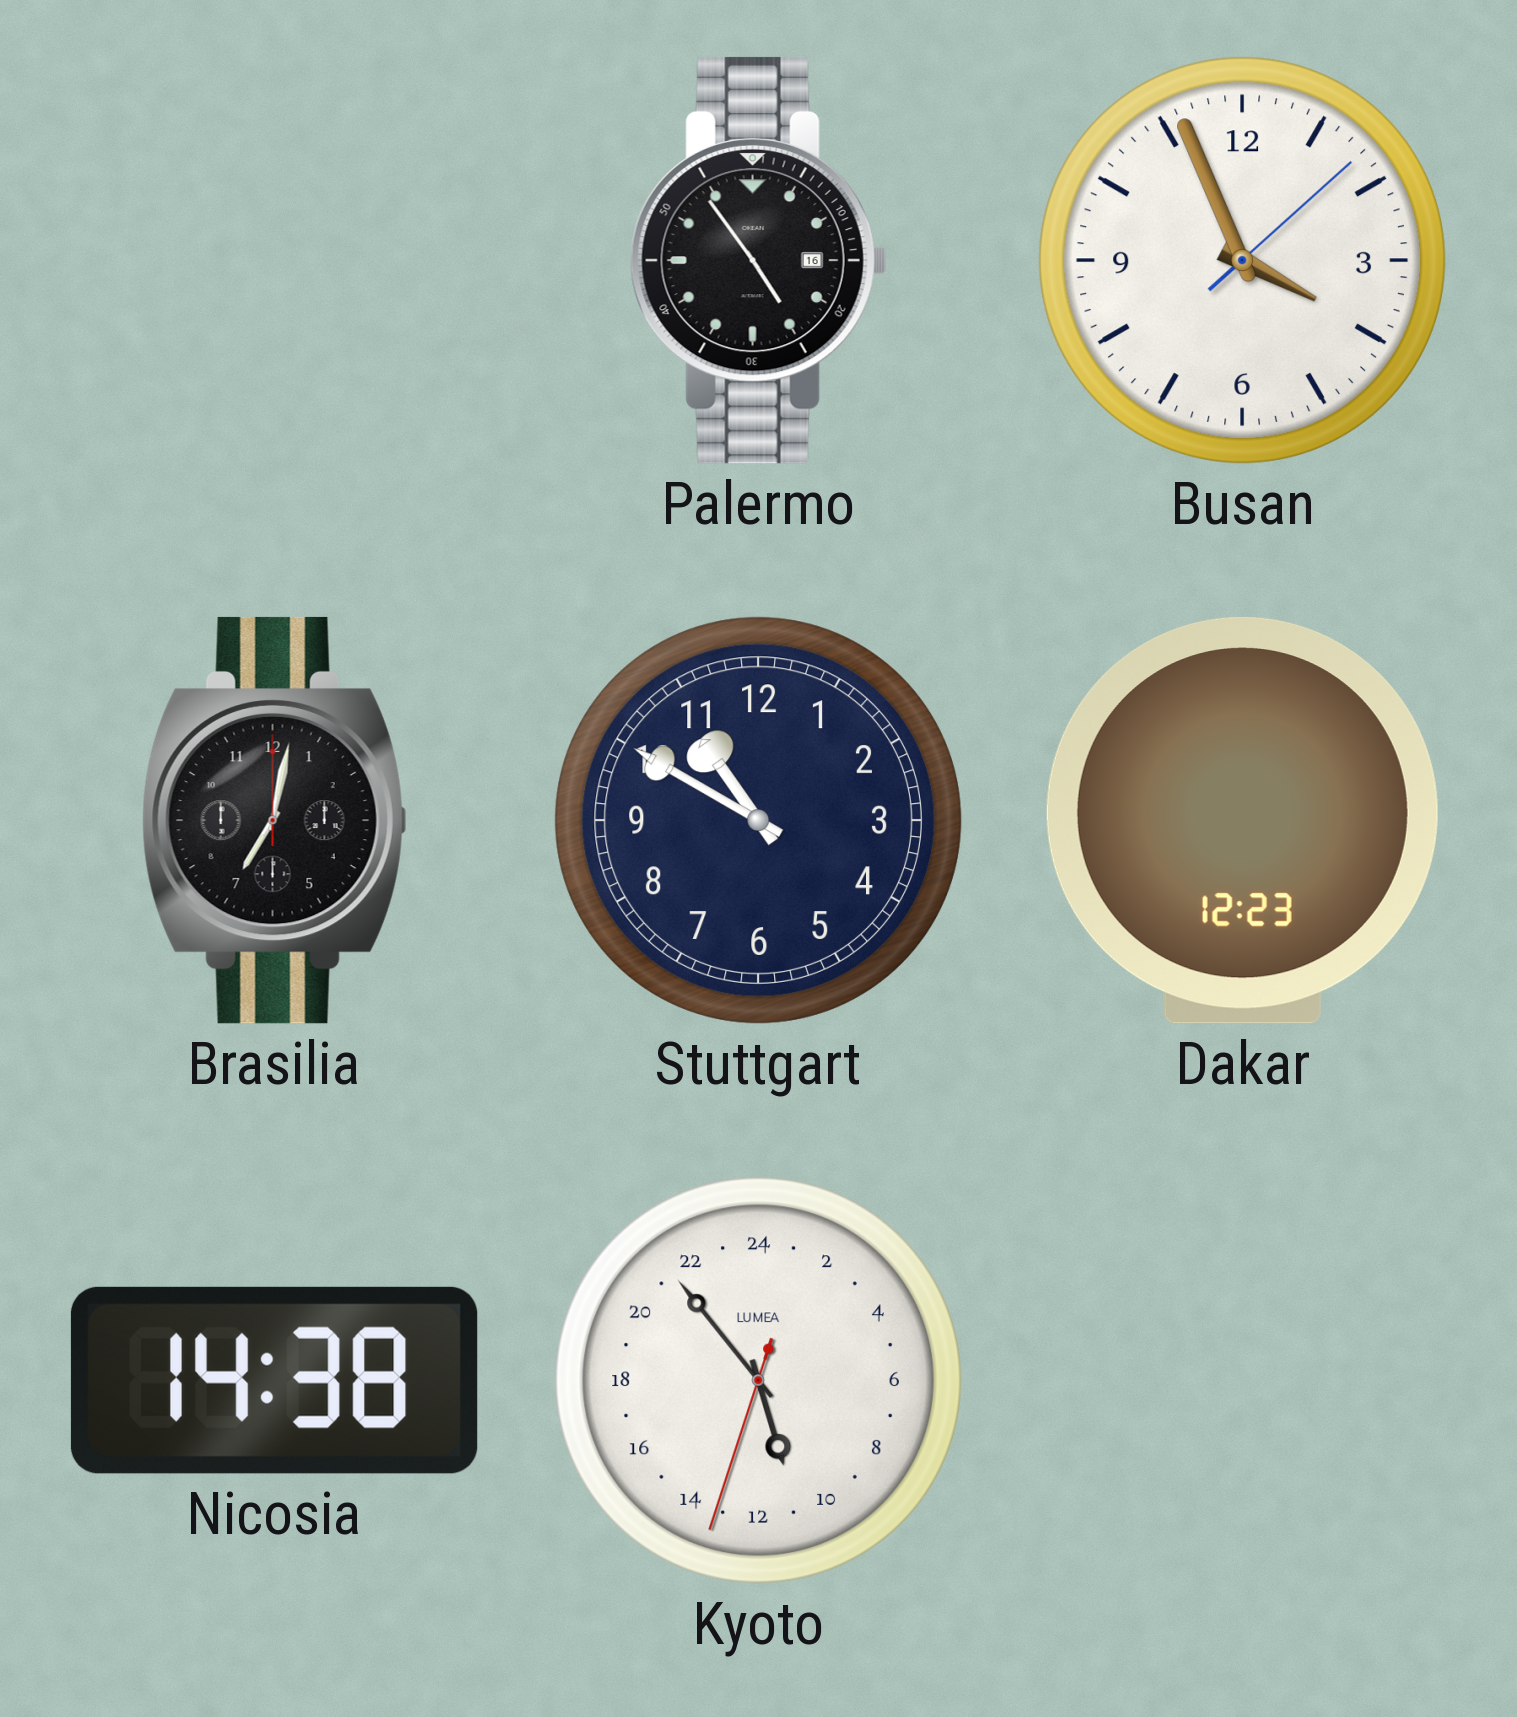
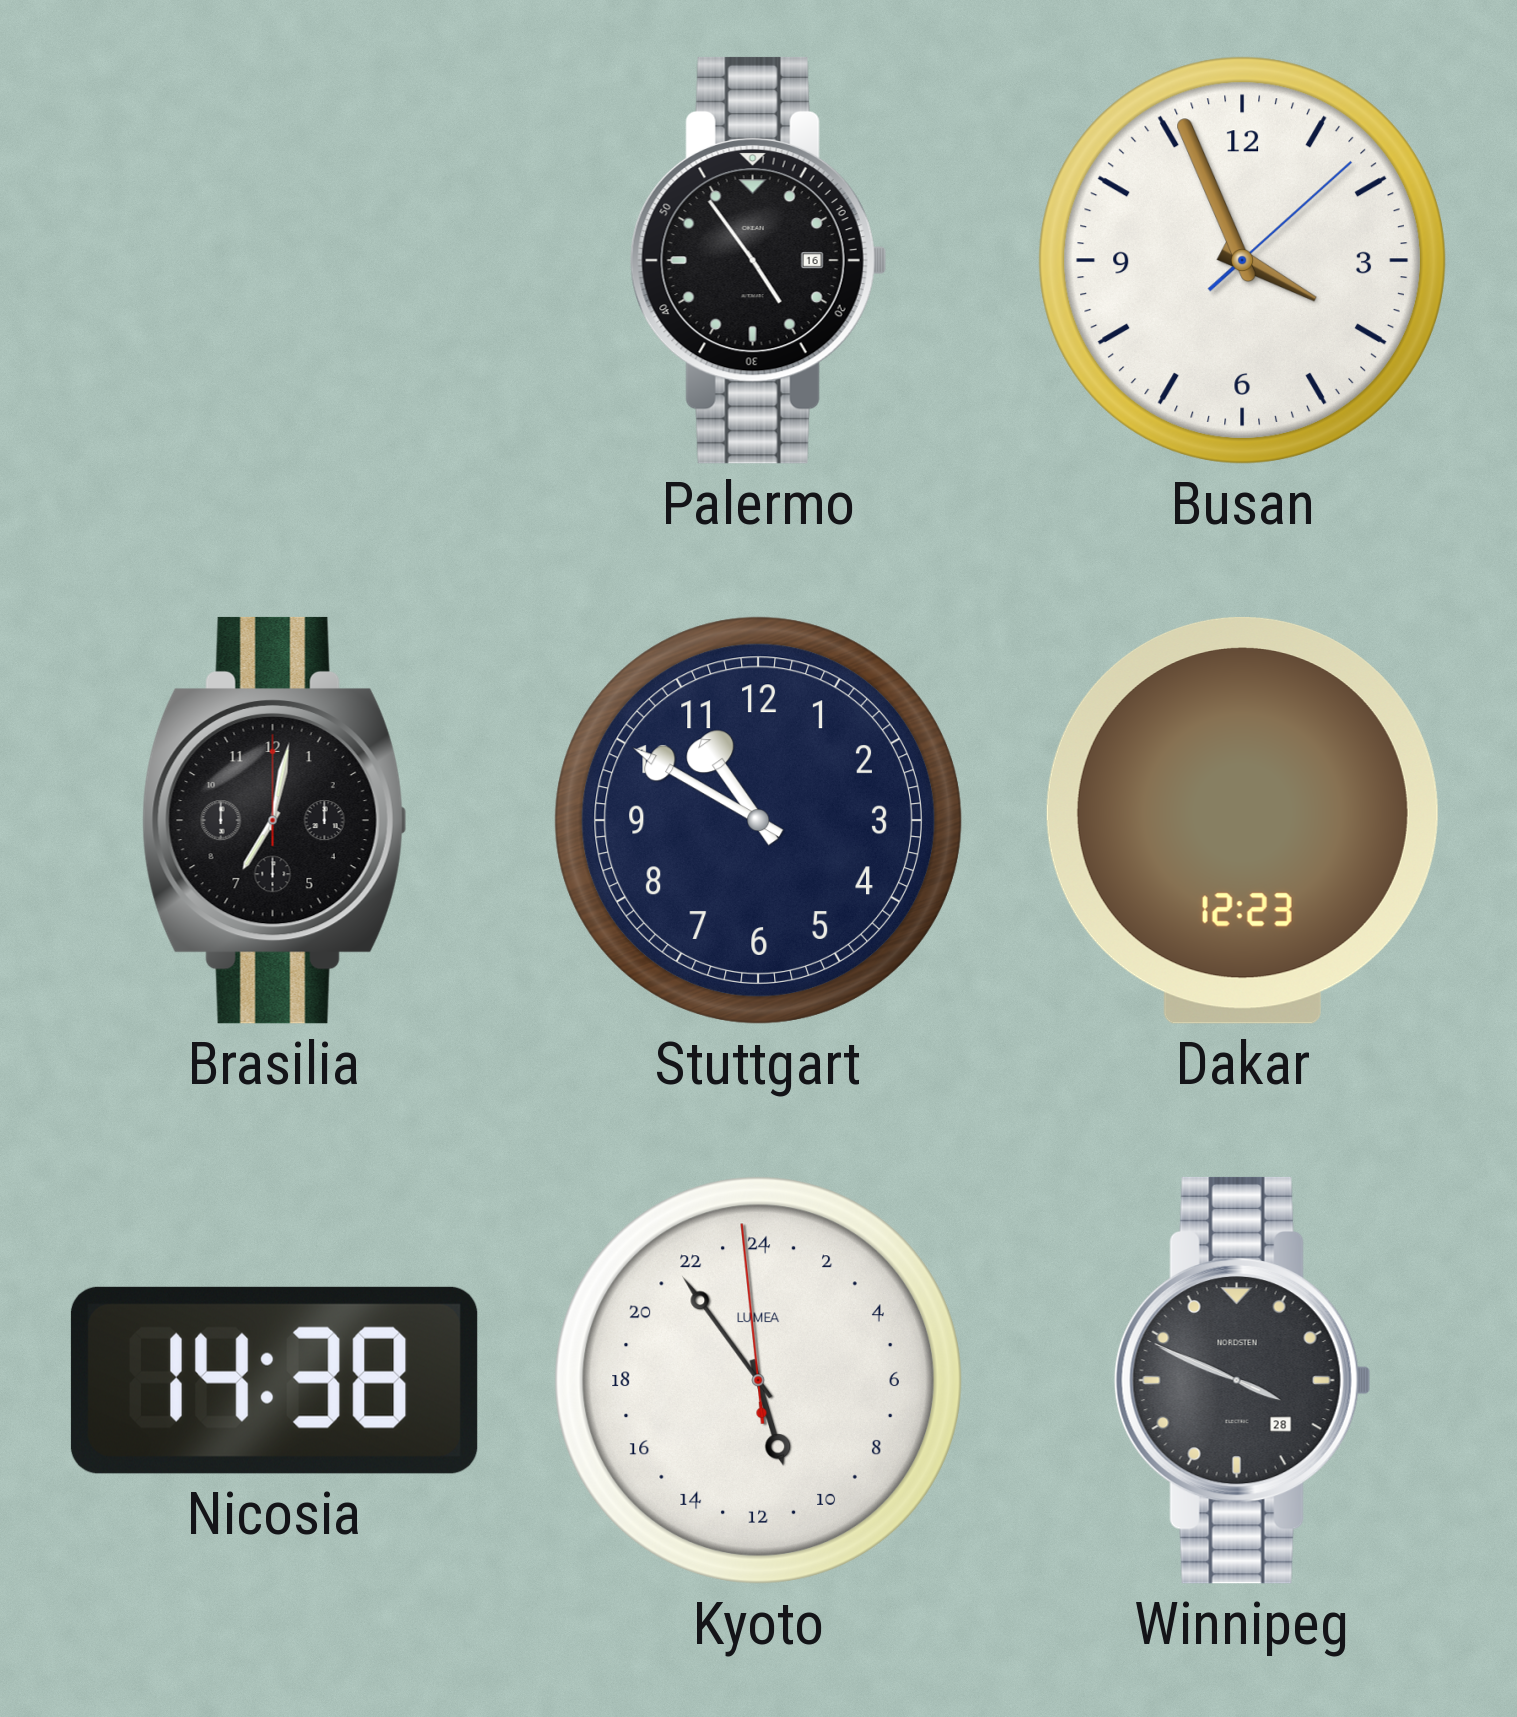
Kyoto: 10:53:33 -> 10:53:59 (758, 1380)
Winnipeg: none -> 3:48 (1242, 1380)
